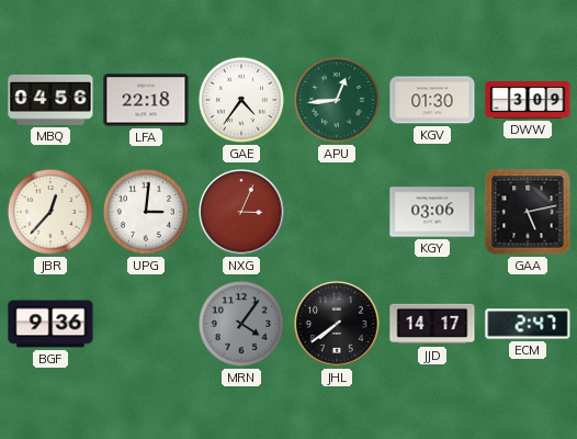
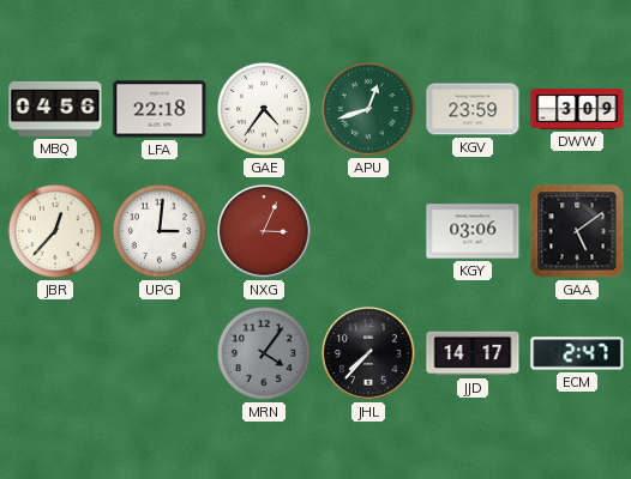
APU: 12:44 -> 12:42 (368, 109)
KGV: 01:30 -> 23:59 (473, 109)
GAA: 5:13 -> 5:09 (577, 231)
BGF: 9:36 -> none (50, 324)
JHL: 7:39 -> 7:37 (368, 353)
